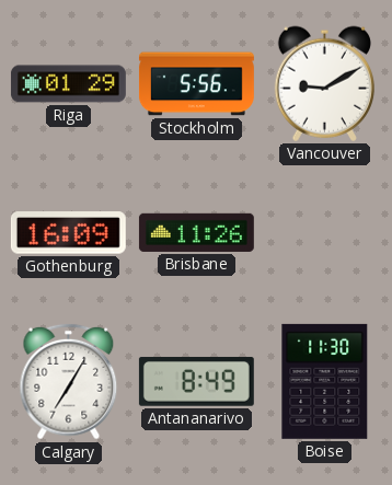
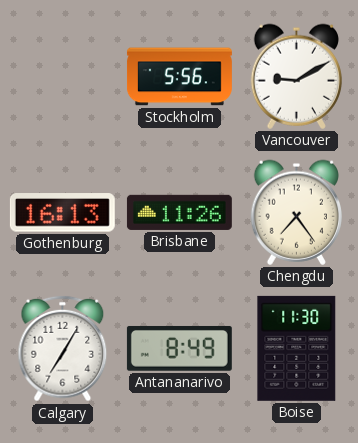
Riga: 01:29 -> none (68, 84)
Gothenburg: 16:09 -> 16:13 (62, 213)
Chengdu: none -> 7:24 (296, 212)
